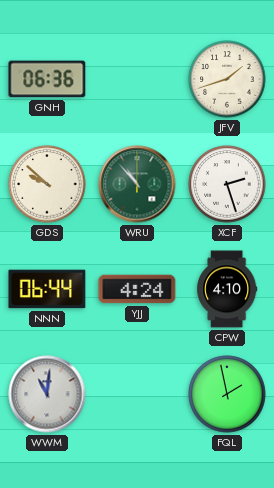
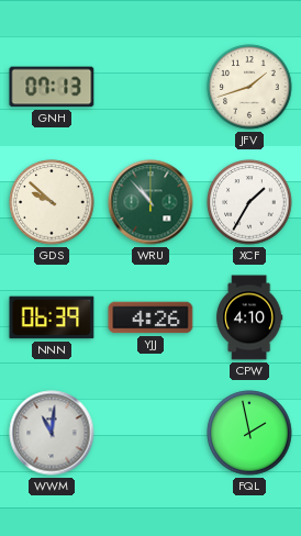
GNH: 06:36 -> 07:13 (52, 87)
XCF: 2:27 -> 1:35 (249, 202)
NNN: 06:44 -> 06:39 (52, 317)
YJJ: 4:24 -> 4:26 (150, 317)
